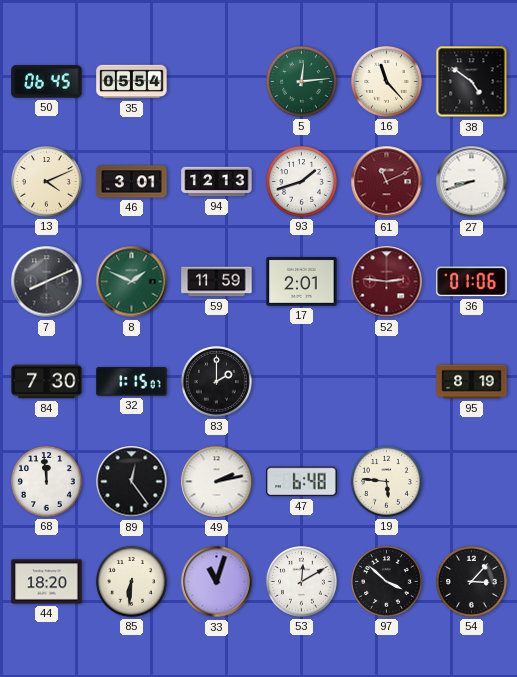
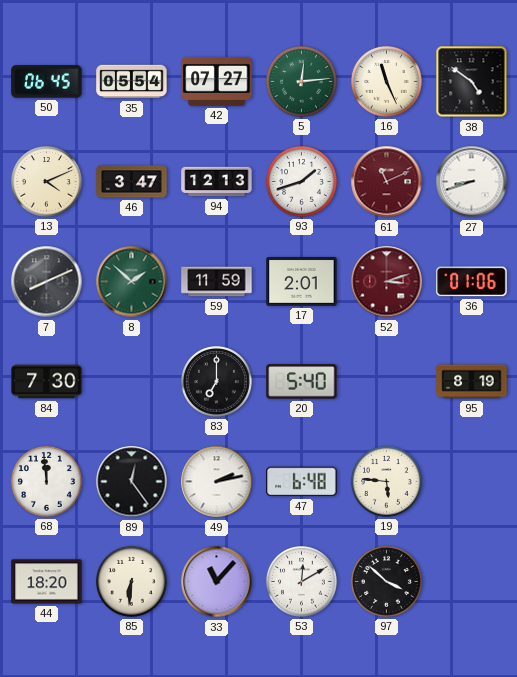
42: none -> 07:27 (217, 81)
16: 11:23 -> 11:26 (386, 81)
46: 3:01 -> 3:47 (132, 182)
8: 1:49 -> 1:52 (132, 282)
52: 2:46 -> 3:12 (387, 282)
32: 1:15 -> none (132, 382)
83: 2:00 -> 7:00 (216, 381)
20: none -> 5:40 (302, 382)
33: 11:03 -> 11:07 (217, 582)
54: 3:07 -> none (471, 581)
